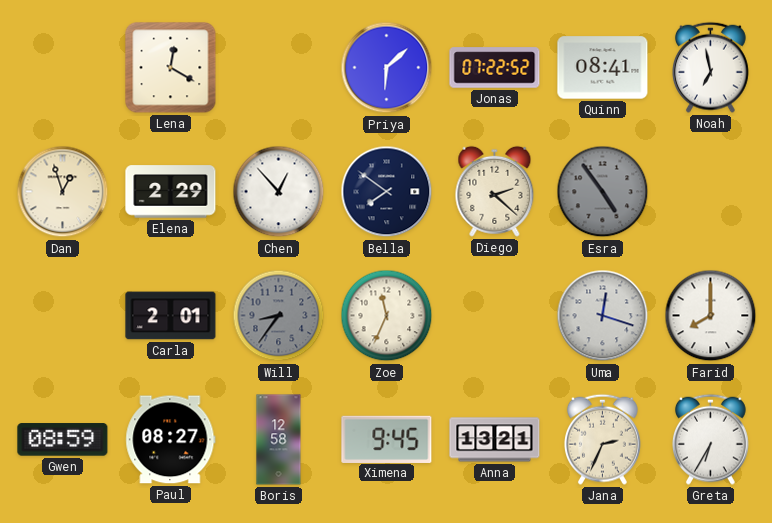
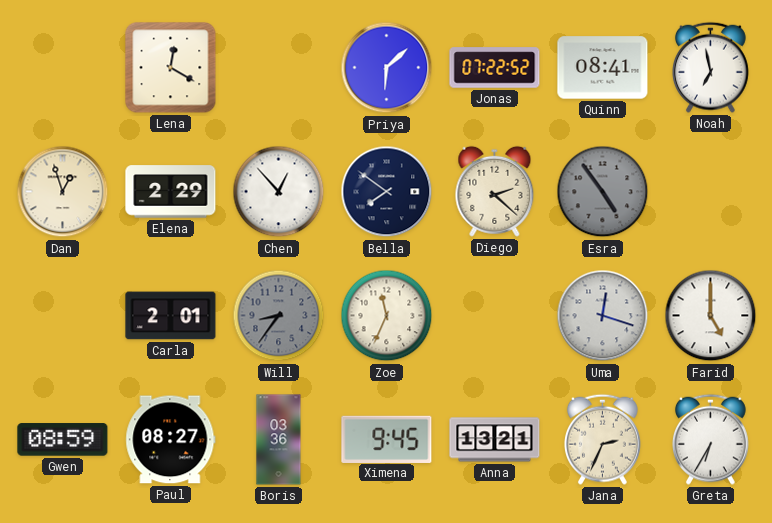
Farid: 8:00 -> 5:00 (711, 316)
Boris: 12:58 -> 03:36 (279, 440)
